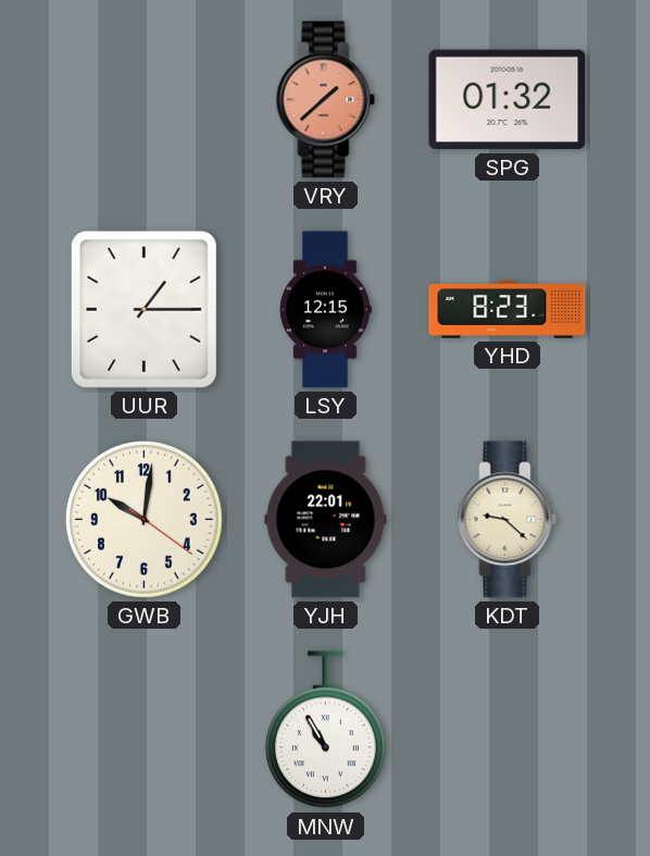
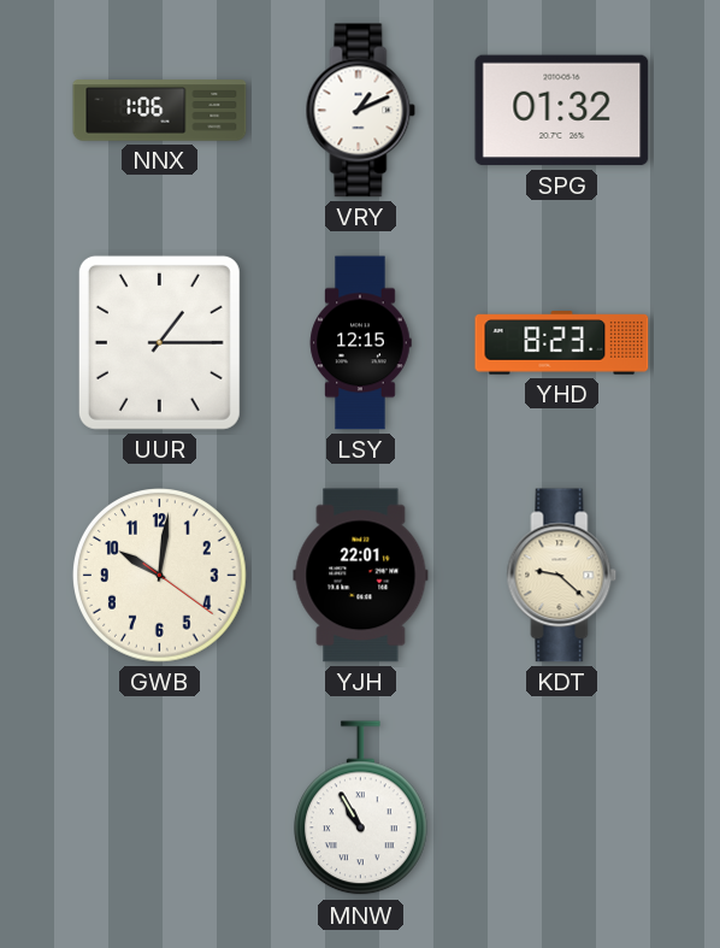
NNX: none -> 1:06 (160, 111)
VRY: 1:38 -> 1:11 (361, 111)
VRY dial: salmon -> white (361, 111)
